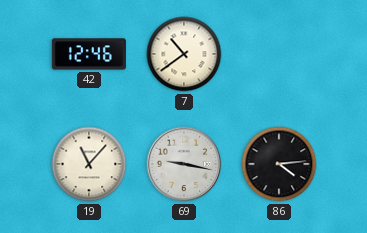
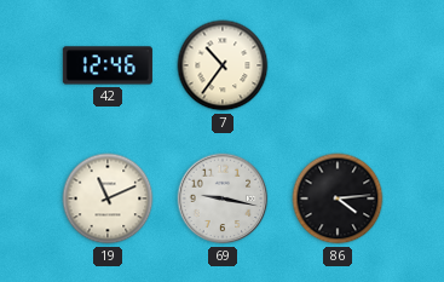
7: 10:39 -> 10:36 (223, 65)
19: 11:07 -> 11:11 (108, 198)
